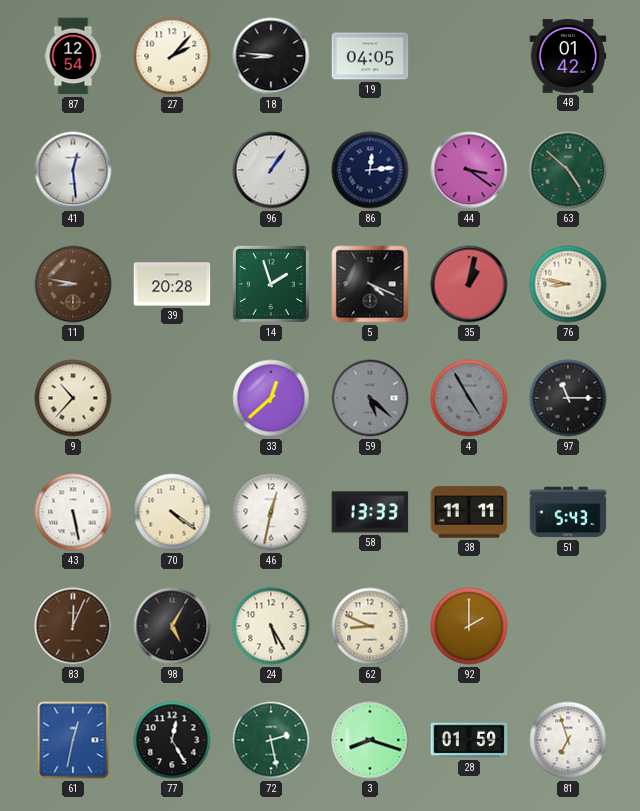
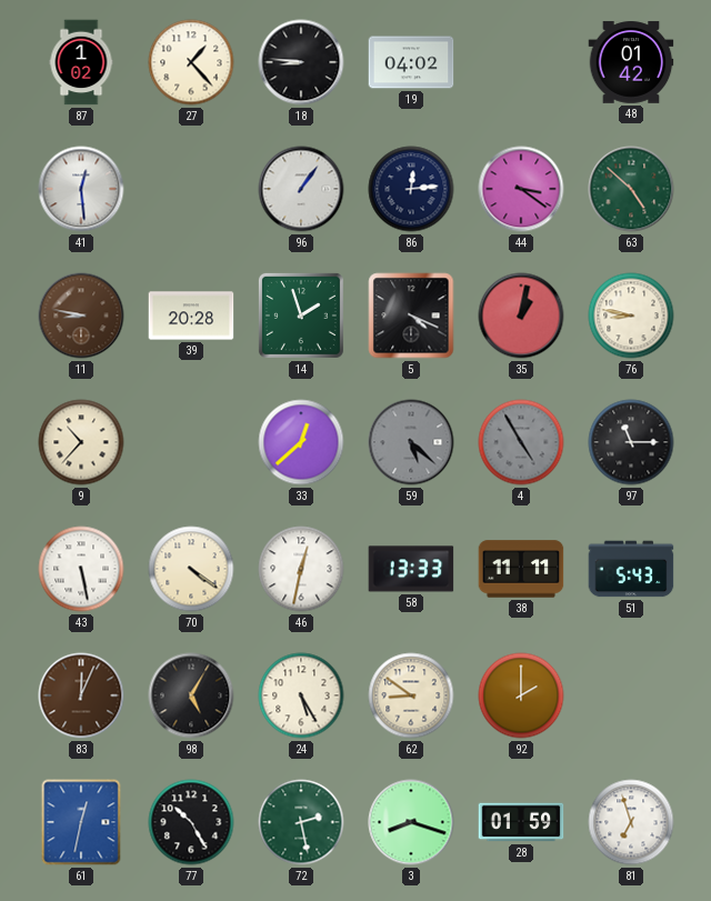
87: 12:54 -> 1:02 (81, 62)
27: 2:07 -> 1:23 (191, 62)
19: 04:05 -> 04:02 (411, 62)
62: 8:49 -> 8:51 (411, 695)
77: 12:25 -> 10:25 (191, 822)
